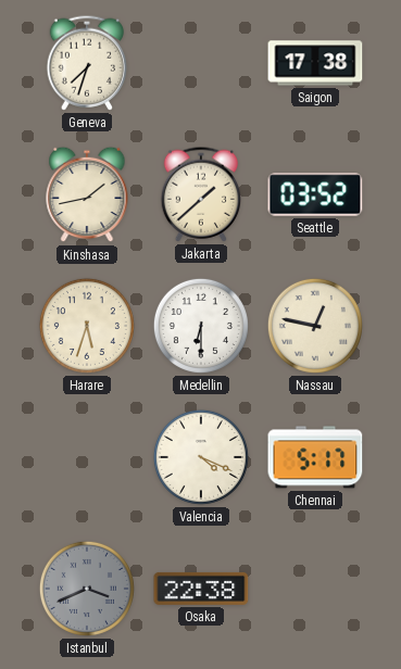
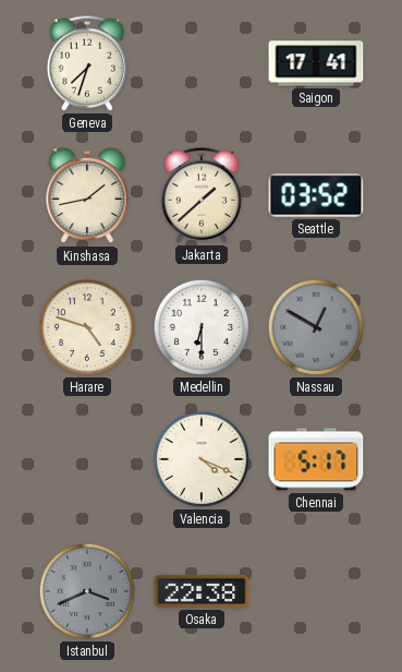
Saigon: 17:38 -> 17:41 (316, 63)
Harare: 5:33 -> 4:48 (87, 327)
Nassau: 12:47 -> 12:50 (316, 327)
Nassau dial: cream -> grey (316, 327)
